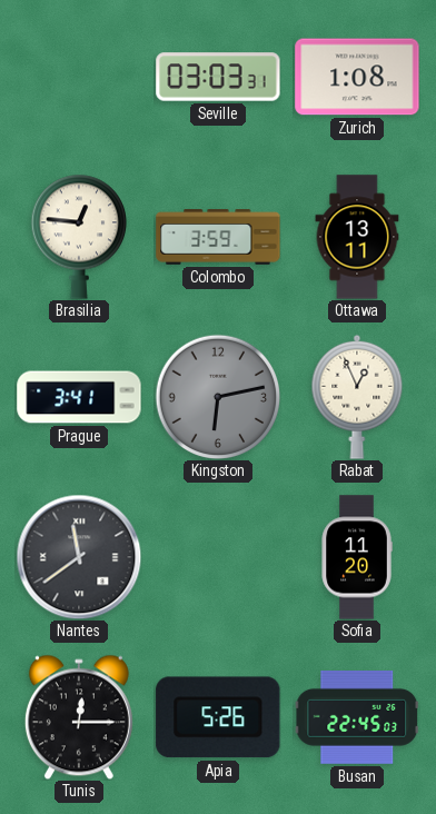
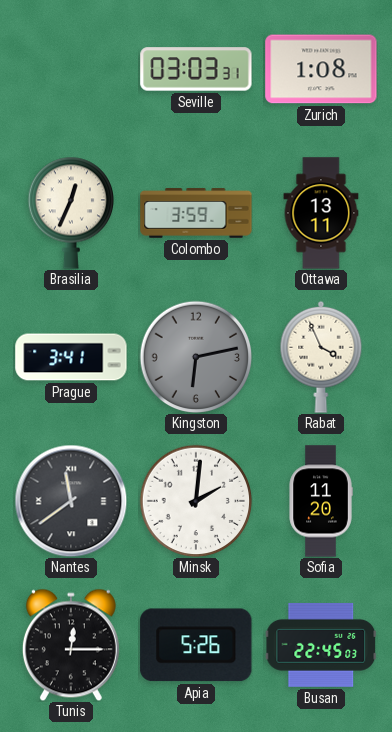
Brasilia: 12:46 -> 12:34 (70, 213)
Rabat: 12:56 -> 3:56 (321, 357)
Minsk: none -> 2:01 (196, 501)
